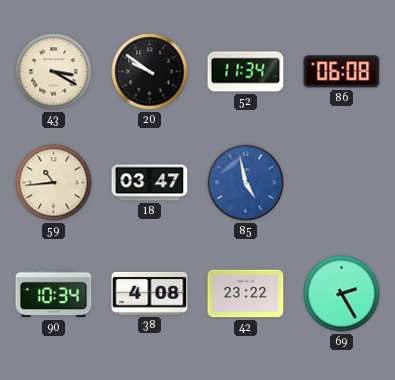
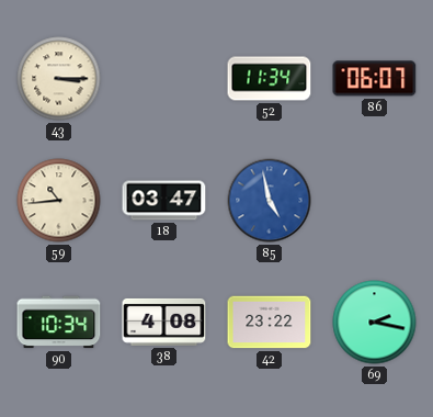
43: 3:20 -> 3:15 (59, 79)
20: 9:51 -> none (150, 72)
86: 06:08 -> 06:07 (375, 79)
69: 2:25 -> 2:17 (375, 323)
